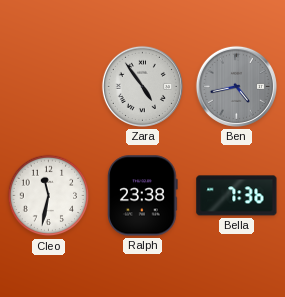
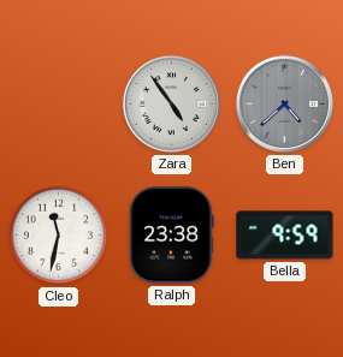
Ben: 4:43 -> 4:38 (284, 103)
Bella: 7:36 -> 9:59 (285, 236)
